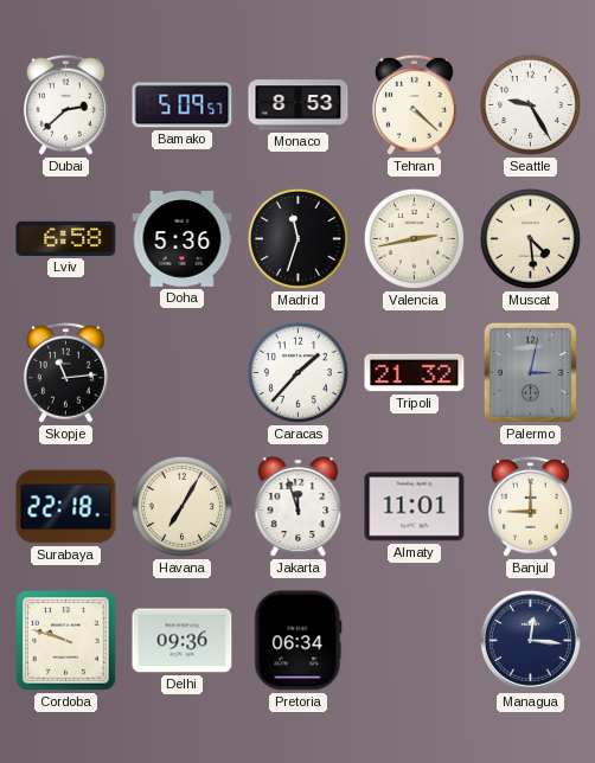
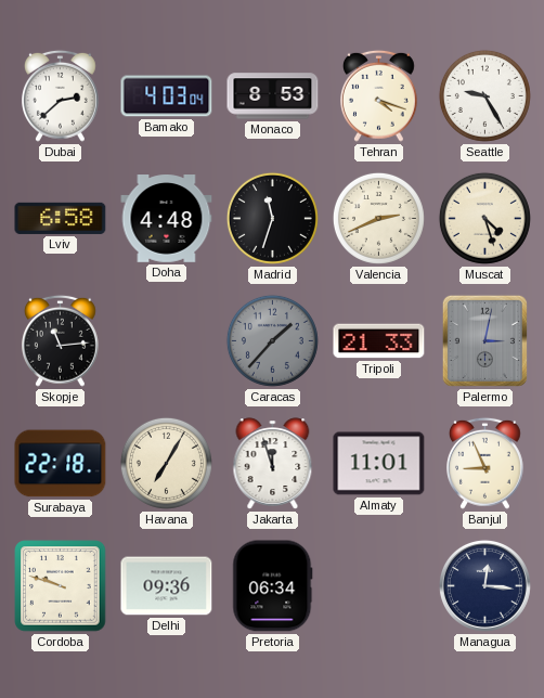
Bamako: 5:09 -> 4:03 (167, 96)
Tehran: 4:22 -> 4:18 (379, 95)
Doha: 5:36 -> 4:48 (167, 219)
Valencia: 2:43 -> 2:41 (378, 218)
Muscat: 4:29 -> 4:27 (484, 218)
Caracas dial: white -> grey (272, 340)
Tripoli: 21:32 -> 21:33 (379, 341)
Banjul: 9:00 -> 8:56 (485, 463)
